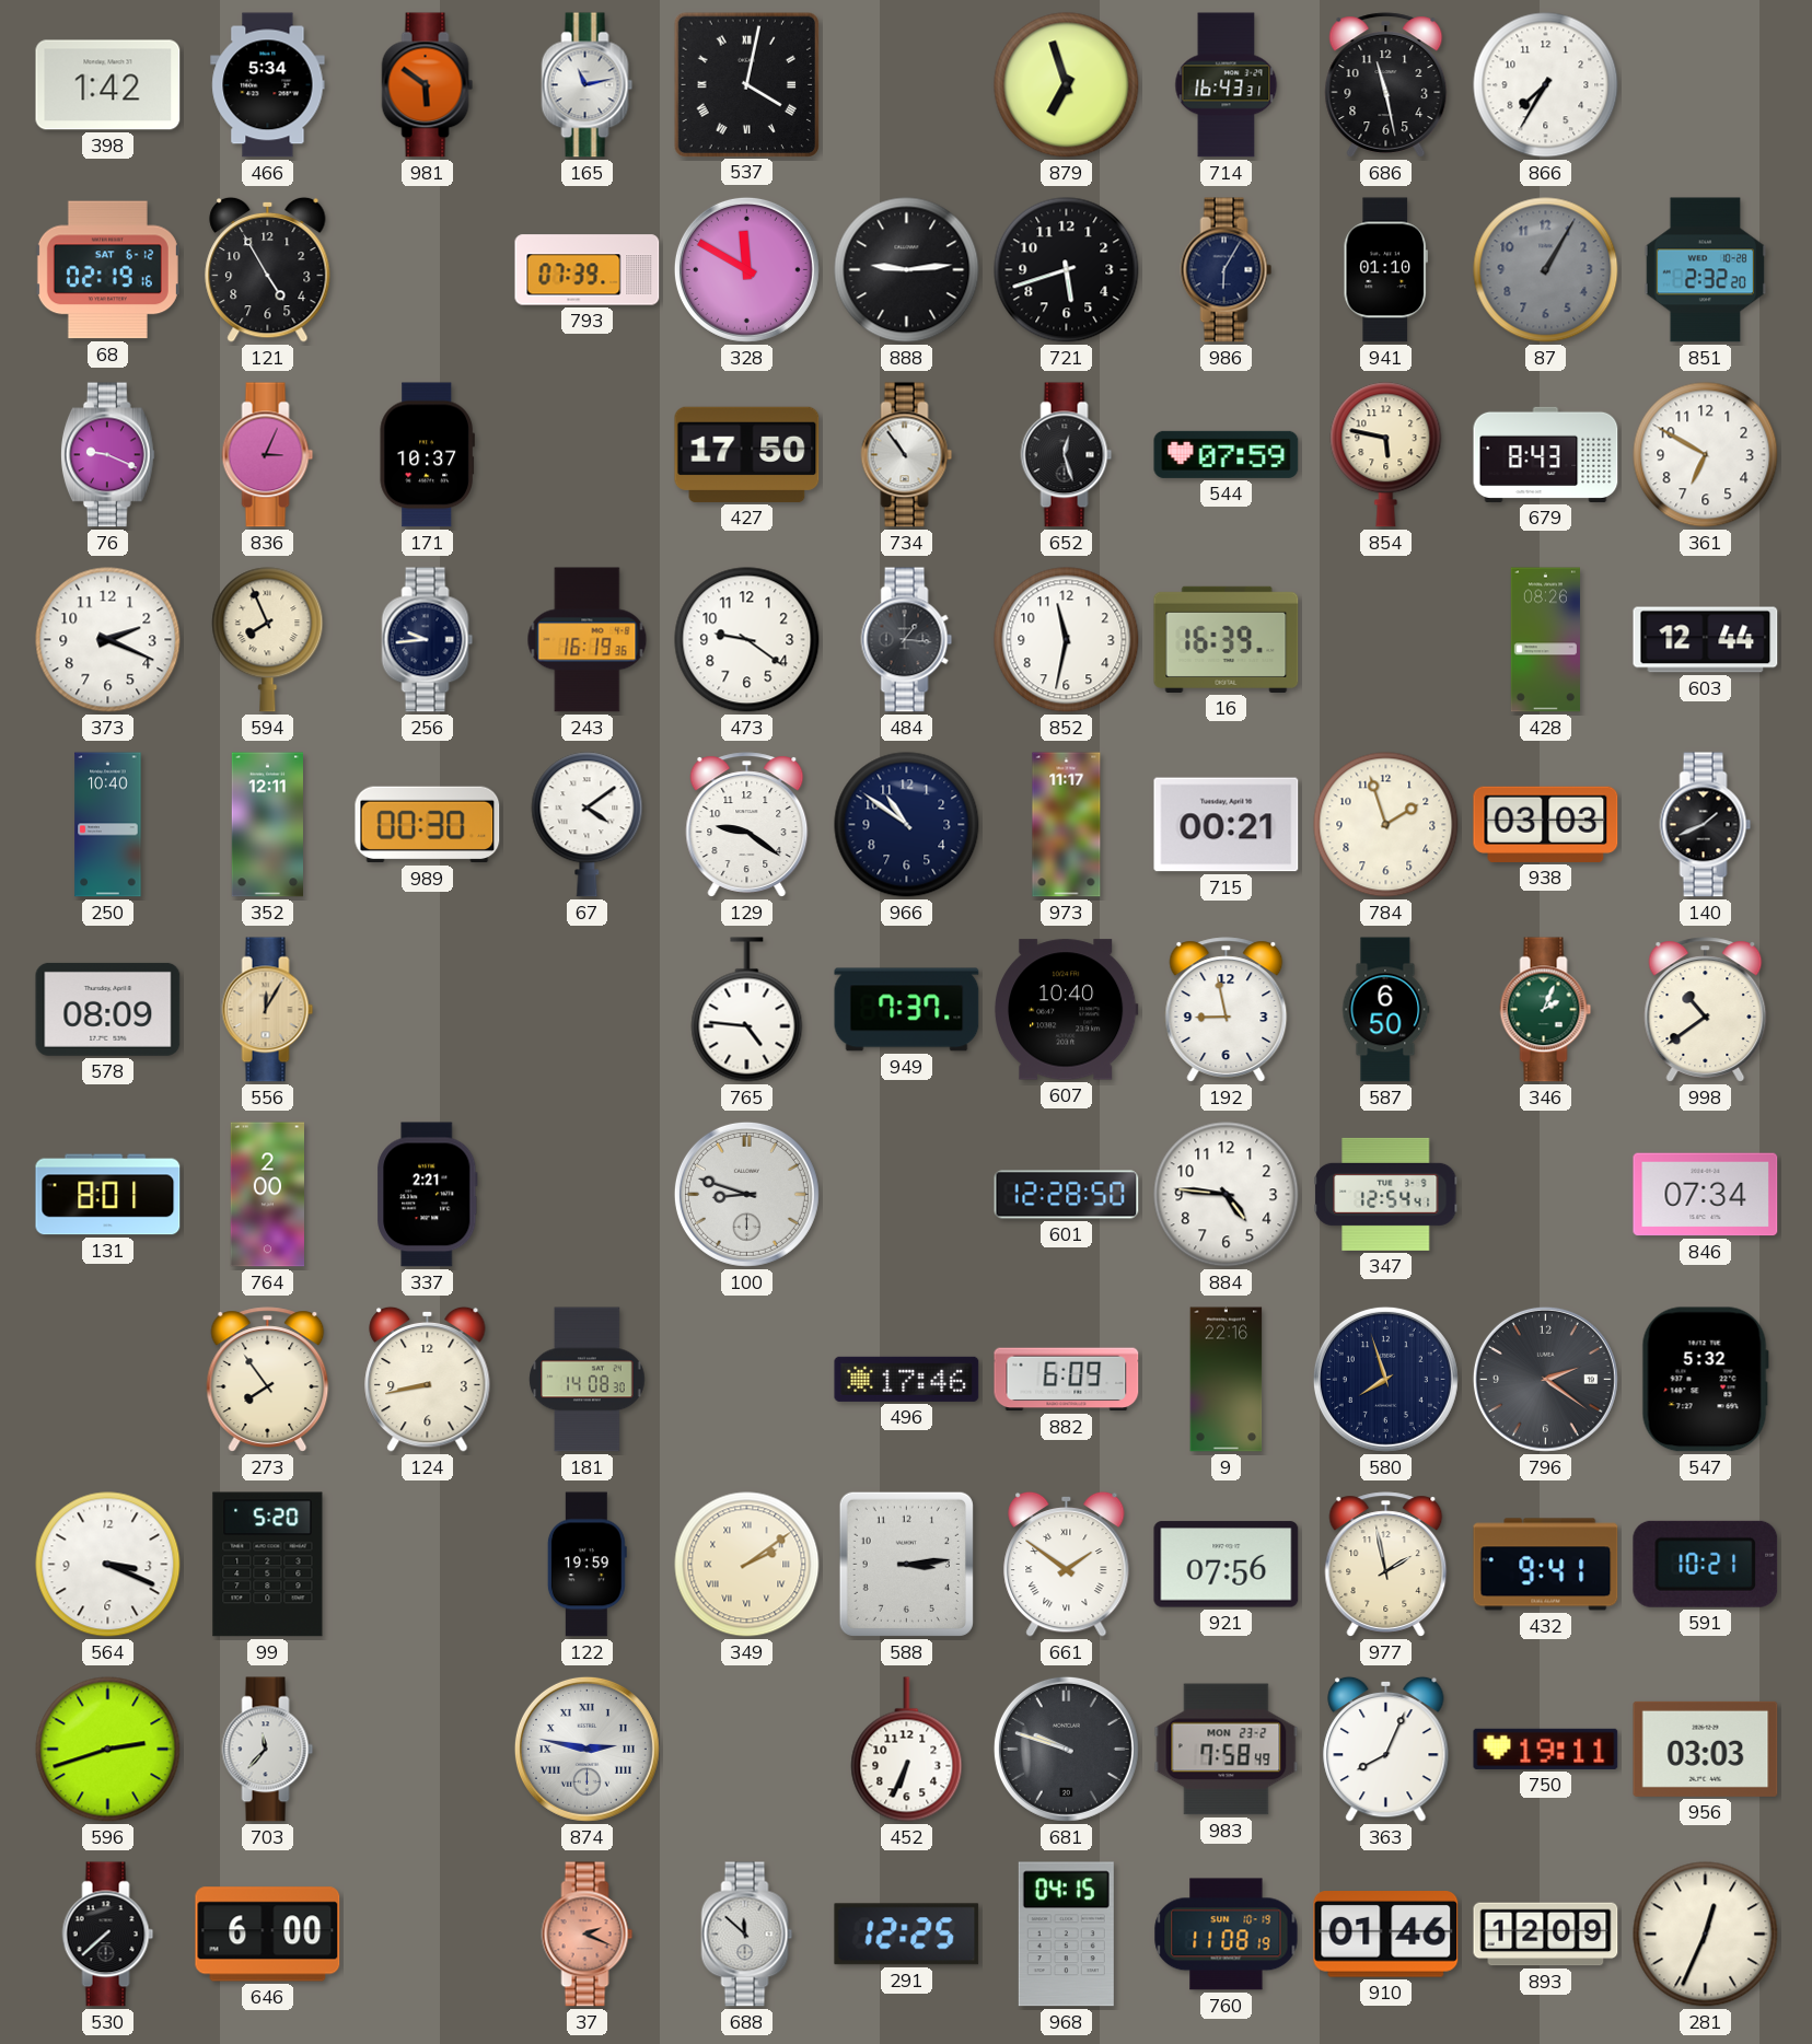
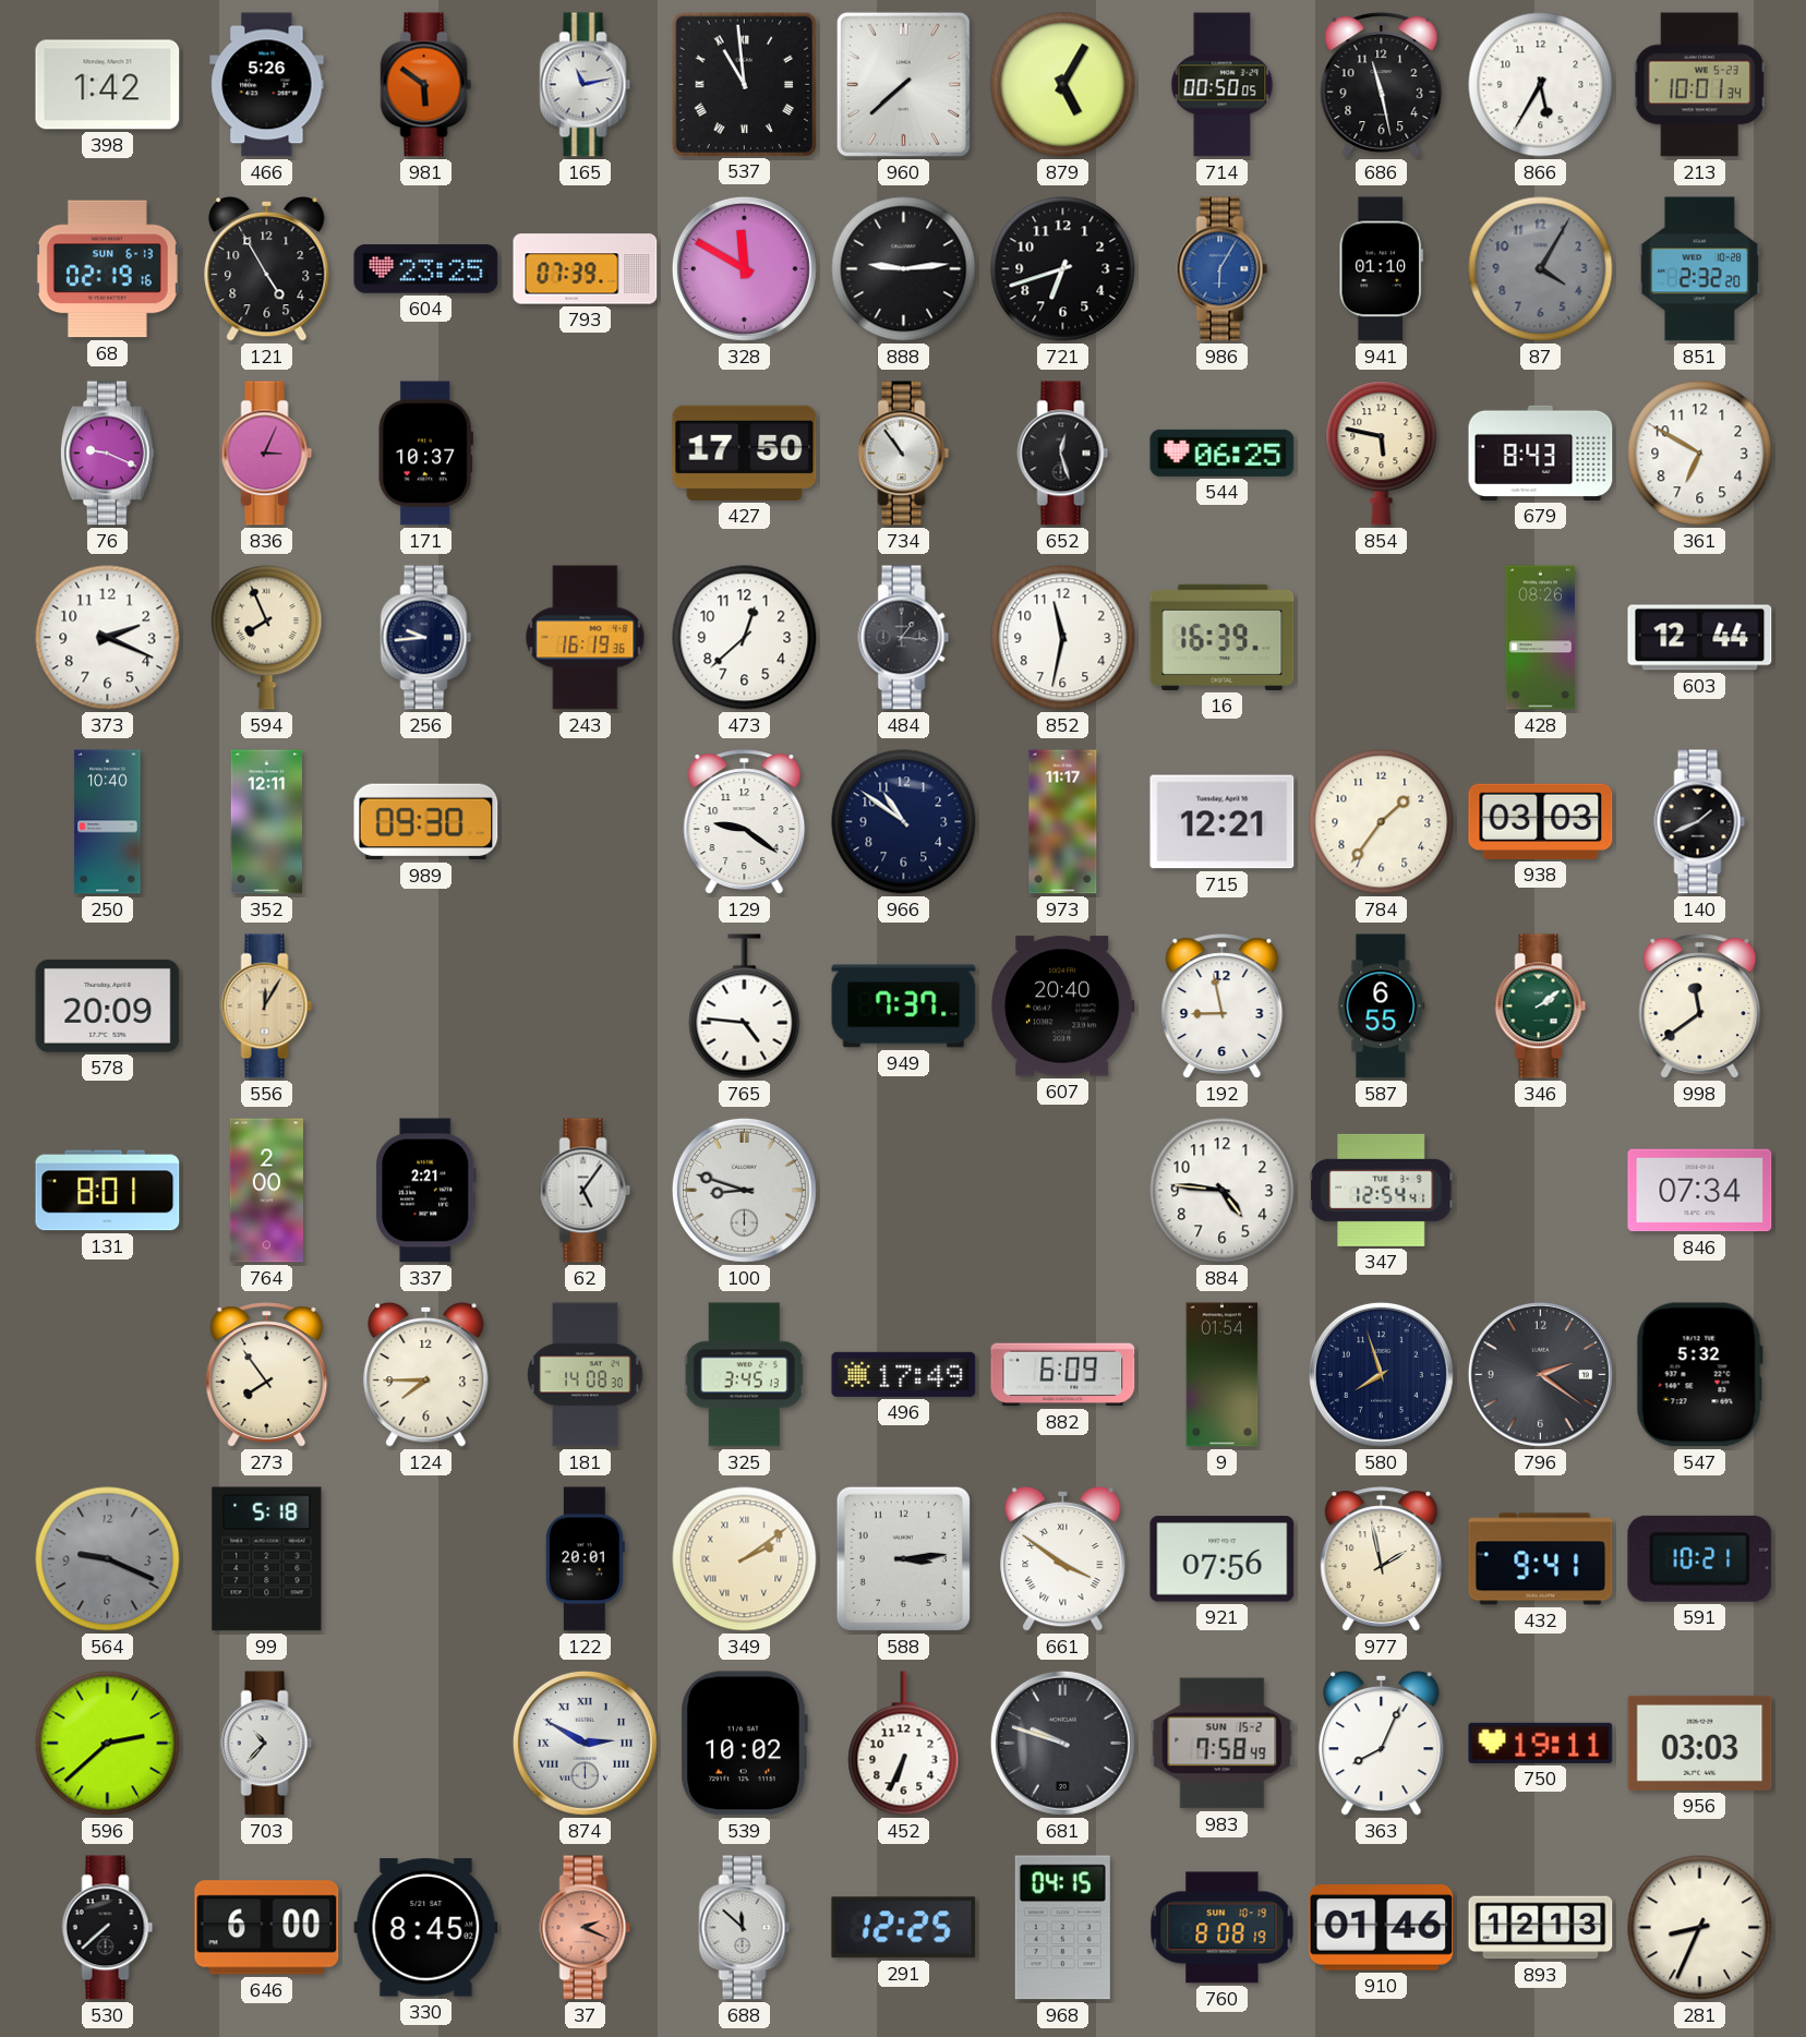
466: 5:34 -> 5:26 (267, 85)
537: 4:02 -> 10:59 (744, 84)
960: none -> 7:38 (903, 84)
879: 6:57 -> 5:05 (1063, 85)
714: 16:43 -> 00:50 (1223, 85)
866: 7:35 -> 5:35 (1541, 85)
213: none -> 10:01 (1699, 85)
68 date: SAT 6-12 -> SUN 6-13 (107, 269)
604: none -> 23:25 (426, 269)
721: 5:42 -> 6:42 (1063, 269)
986 dial: navy -> blue (1223, 269)
87: 1:05 -> 4:05 (1541, 269)
544: 07:59 -> 06:25 (1223, 453)
473: 9:21 -> 12:38 (745, 638)
989: 00:30 -> 09:30 (426, 822)
67: 4:09 -> none (588, 825)
715: 00:21 -> 12:21 (1223, 822)
784: 1:57 -> 1:36 (1382, 822)
578: 08:09 -> 20:09 (108, 1005)
607: 10:40 -> 20:40 (1063, 1007)
587: 6:50 -> 6:55 (1382, 1007)
346: 2:04 -> 2:09 (1541, 1007)
998: 10:39 -> 11:39 (1700, 1007)
62: none -> 5:06 (586, 1191)
601: 12:28 -> none (1067, 1195)
124: 8:43 -> 7:45 (426, 1374)
325: none -> 3:45 (744, 1375)
496: 17:46 -> 17:49 (904, 1374)
9: 22:16 -> 01:54 (1223, 1375)
564: 3:19 -> 9:19 (108, 1559)
564 dial: white -> grey (108, 1559)
99: 5:20 -> 5:18 (267, 1559)
122: 19:59 -> 20:01 (585, 1559)
661: 1:51 -> 3:51 (1063, 1558)
596: 2:42 -> 2:38 (108, 1744)
703: 11:37 -> 10:37 (267, 1744)
874: 2:47 -> 2:50 (585, 1743)
539: none -> 10:02 (744, 1744)
983 date: MON 23-2 -> SUN 15-2 (1223, 1744)
330: none -> 8:45 (426, 1928)
760: 11:08 -> 8:08 (1223, 1928)
893: 12:09 -> 12:13 (1541, 1928)
281: 12:34 -> 8:34 (1700, 1928)
